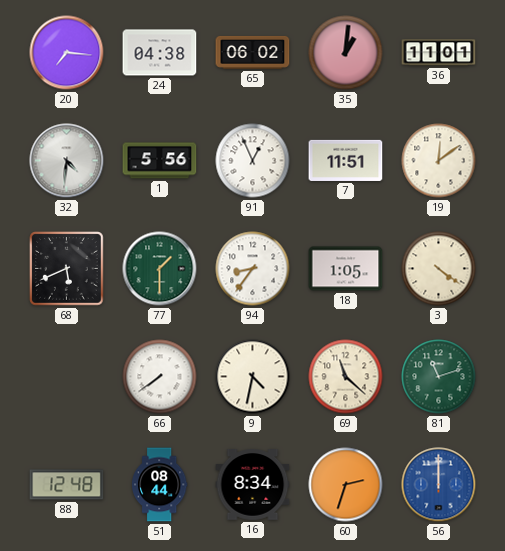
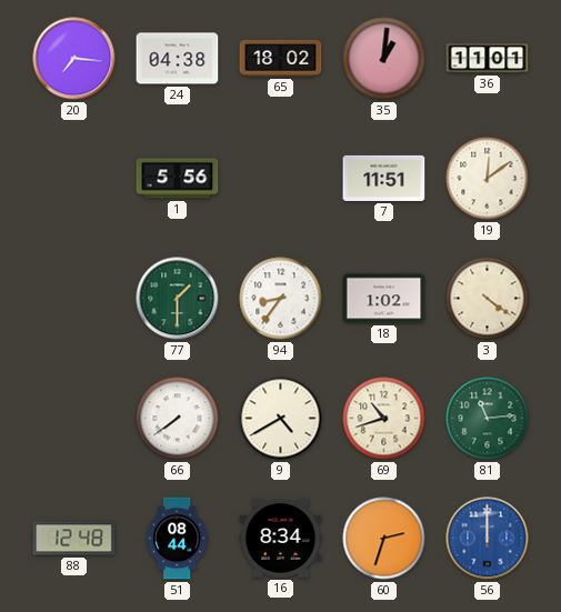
65: 06:02 -> 18:02 (281, 58)
32: 4:31 -> none (67, 161)
91: 12:56 -> none (253, 161)
68: 5:41 -> none (67, 269)
18: 1:05 -> 1:02 (384, 299)
9: 4:32 -> 4:40 (281, 419)
69: 11:22 -> 10:42 (384, 419)
81: 11:12 -> 11:14 (488, 419)
